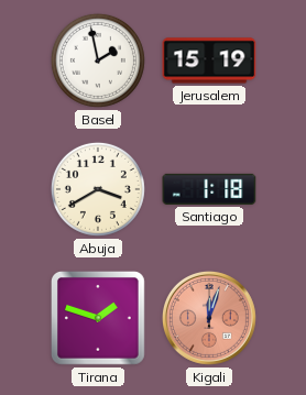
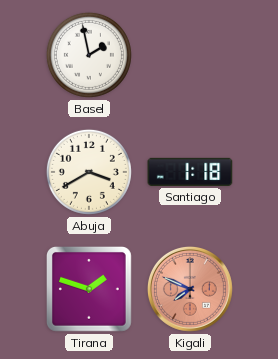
Jerusalem: 15:19 -> none (209, 61)
Kigali: 12:03 -> 7:49 (190, 289)
